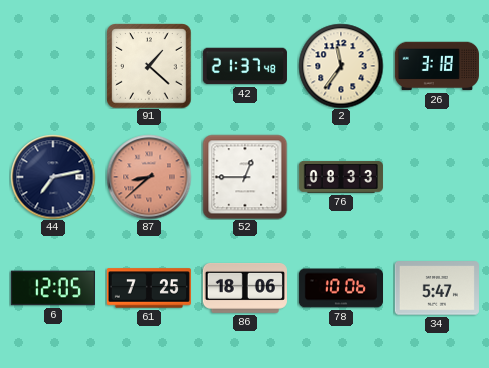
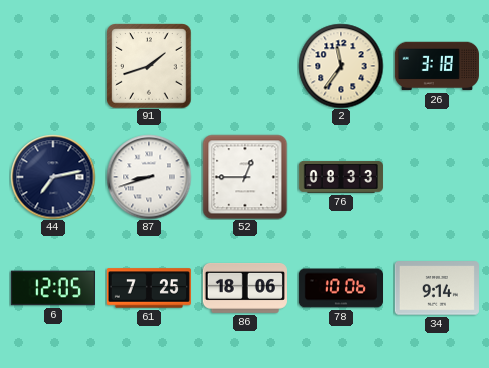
91: 1:22 -> 1:42 (149, 66)
42: 21:37 -> none (245, 66)
87: 8:38 -> 8:42 (149, 177)
87 dial: salmon -> white (149, 177)
34: 5:47 -> 9:14 (437, 288)
